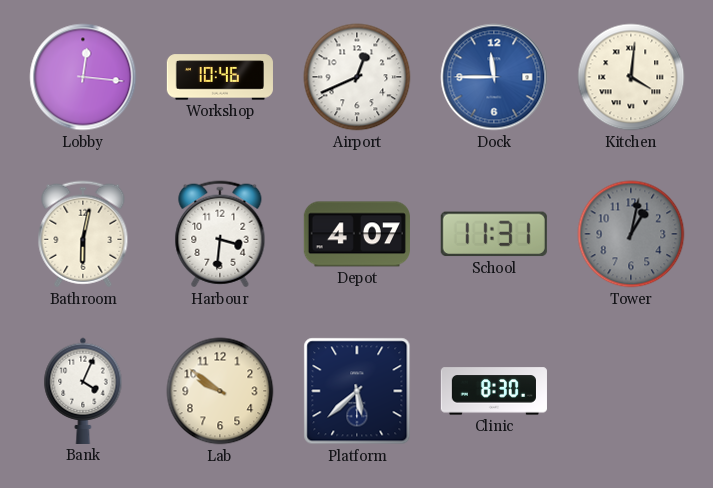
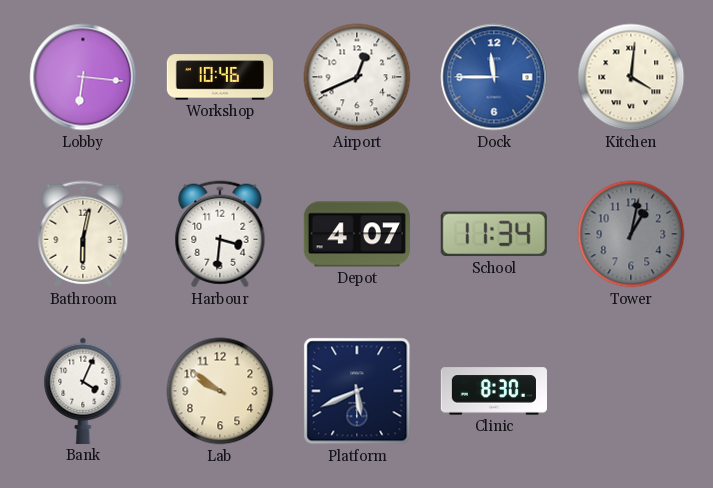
Lobby: 12:16 -> 6:16 (83, 77)
School: 11:31 -> 11:34 (494, 234)
Platform: 5:38 -> 5:41 (357, 391)
